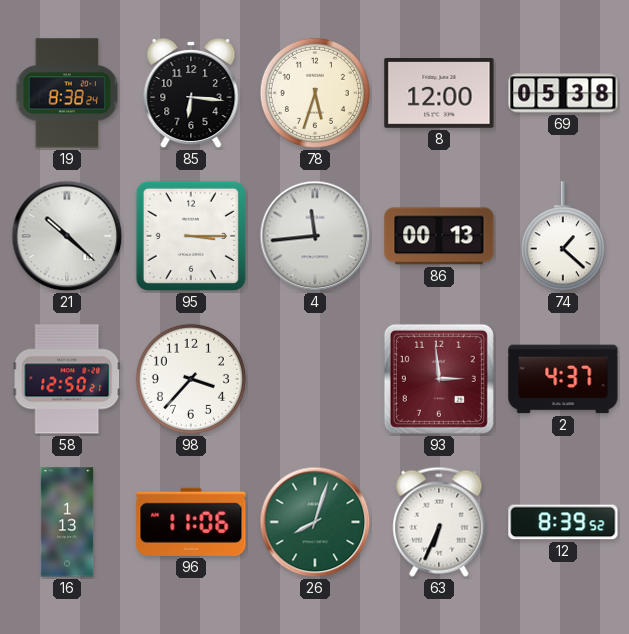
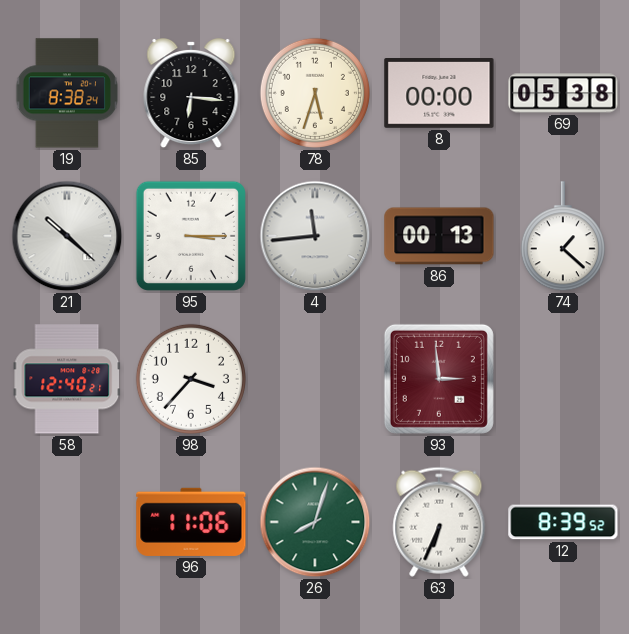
8: 12:00 -> 00:00 (439, 94)
58: 12:50 -> 12:40 (67, 379)
2: 4:37 -> none (563, 379)
16: 1:13 -> none (67, 522)
